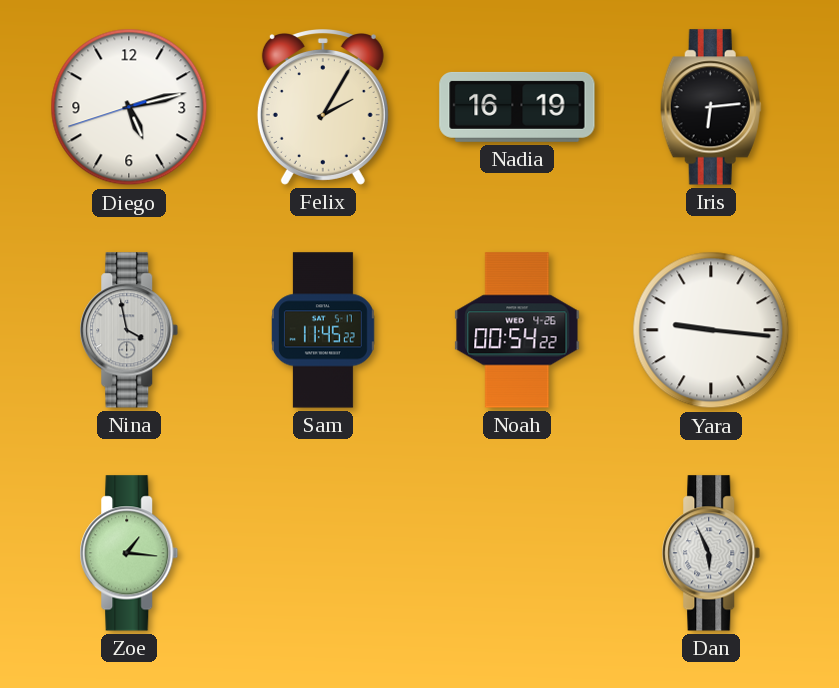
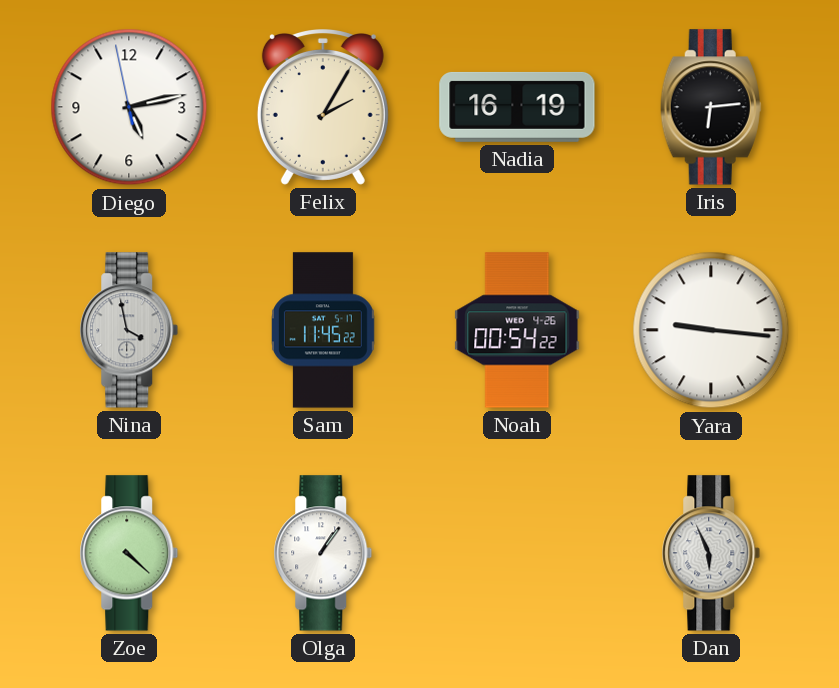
Diego: 5:12:42 -> 5:12:58 (129, 107)
Zoe: 1:16 -> 4:22 (129, 553)
Olga: none -> 1:06 (323, 553)
